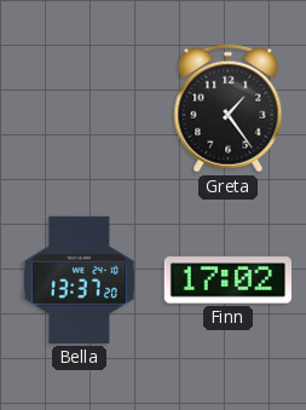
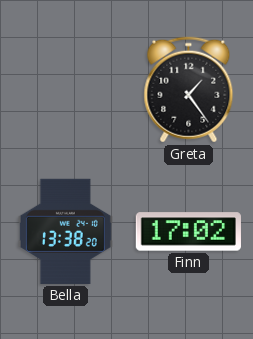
Bella: 13:37 -> 13:38 (65, 231)
